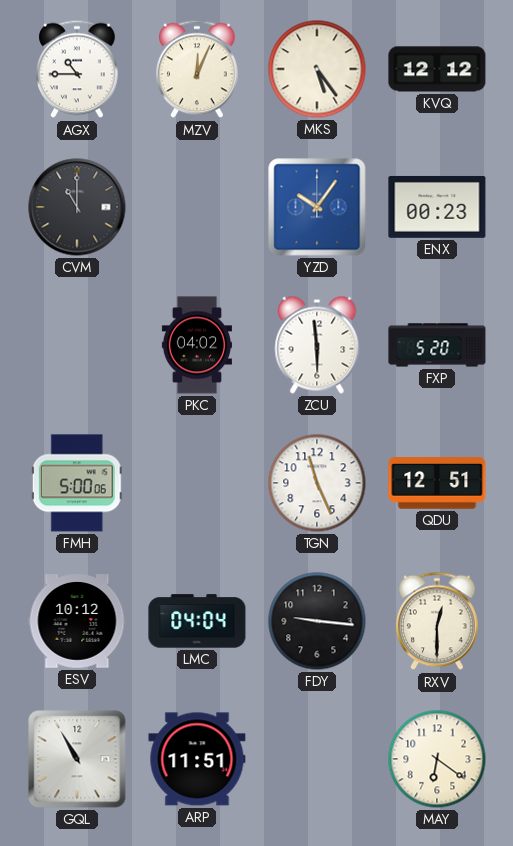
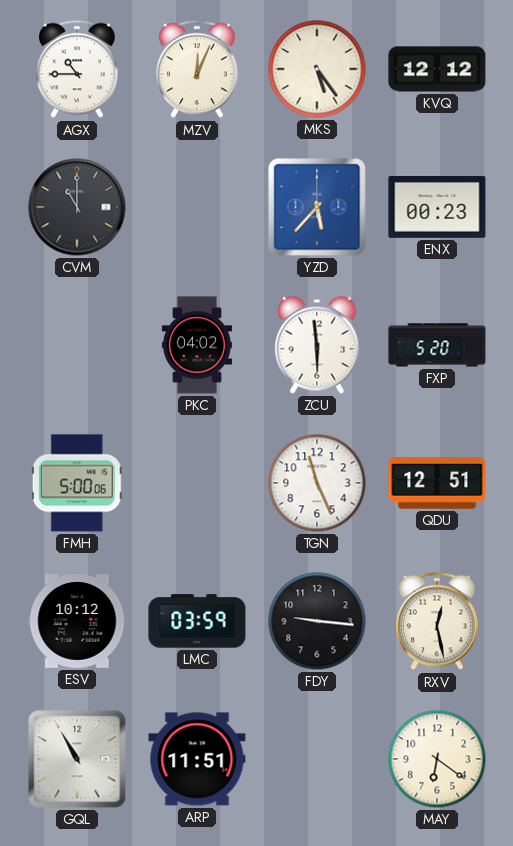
YZD: 10:06 -> 5:37 (317, 207)
LMC: 04:04 -> 03:59 (197, 621)
RXV: 12:30 -> 12:28 (437, 621)
